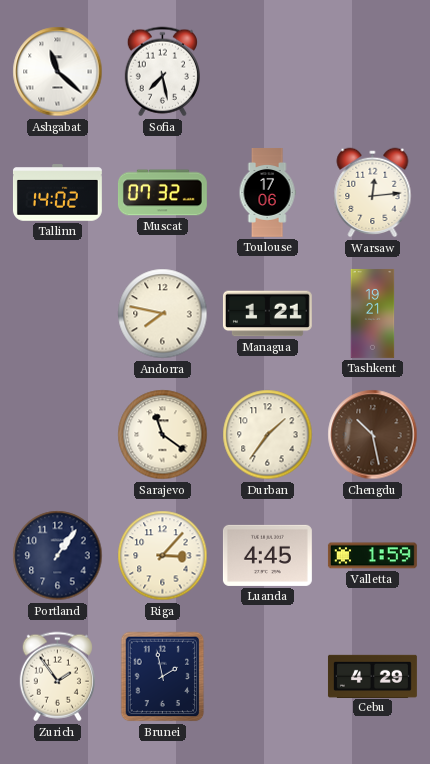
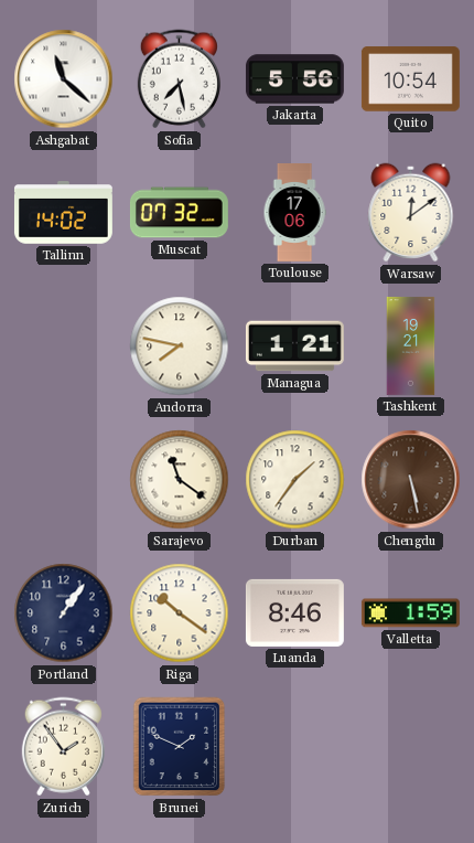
Jakarta: none -> 5:56 (294, 79)
Quito: none -> 10:54 (410, 79)
Warsaw: 12:14 -> 12:09 (411, 213)
Chengdu: 10:28 -> 5:28 (411, 480)
Riga: 3:07 -> 10:21 (180, 613)
Luanda: 4:45 -> 8:46 (294, 612)
Brunei: 1:58 -> 1:49 (180, 747)
Cebu: 4:29 -> none (372, 676)
